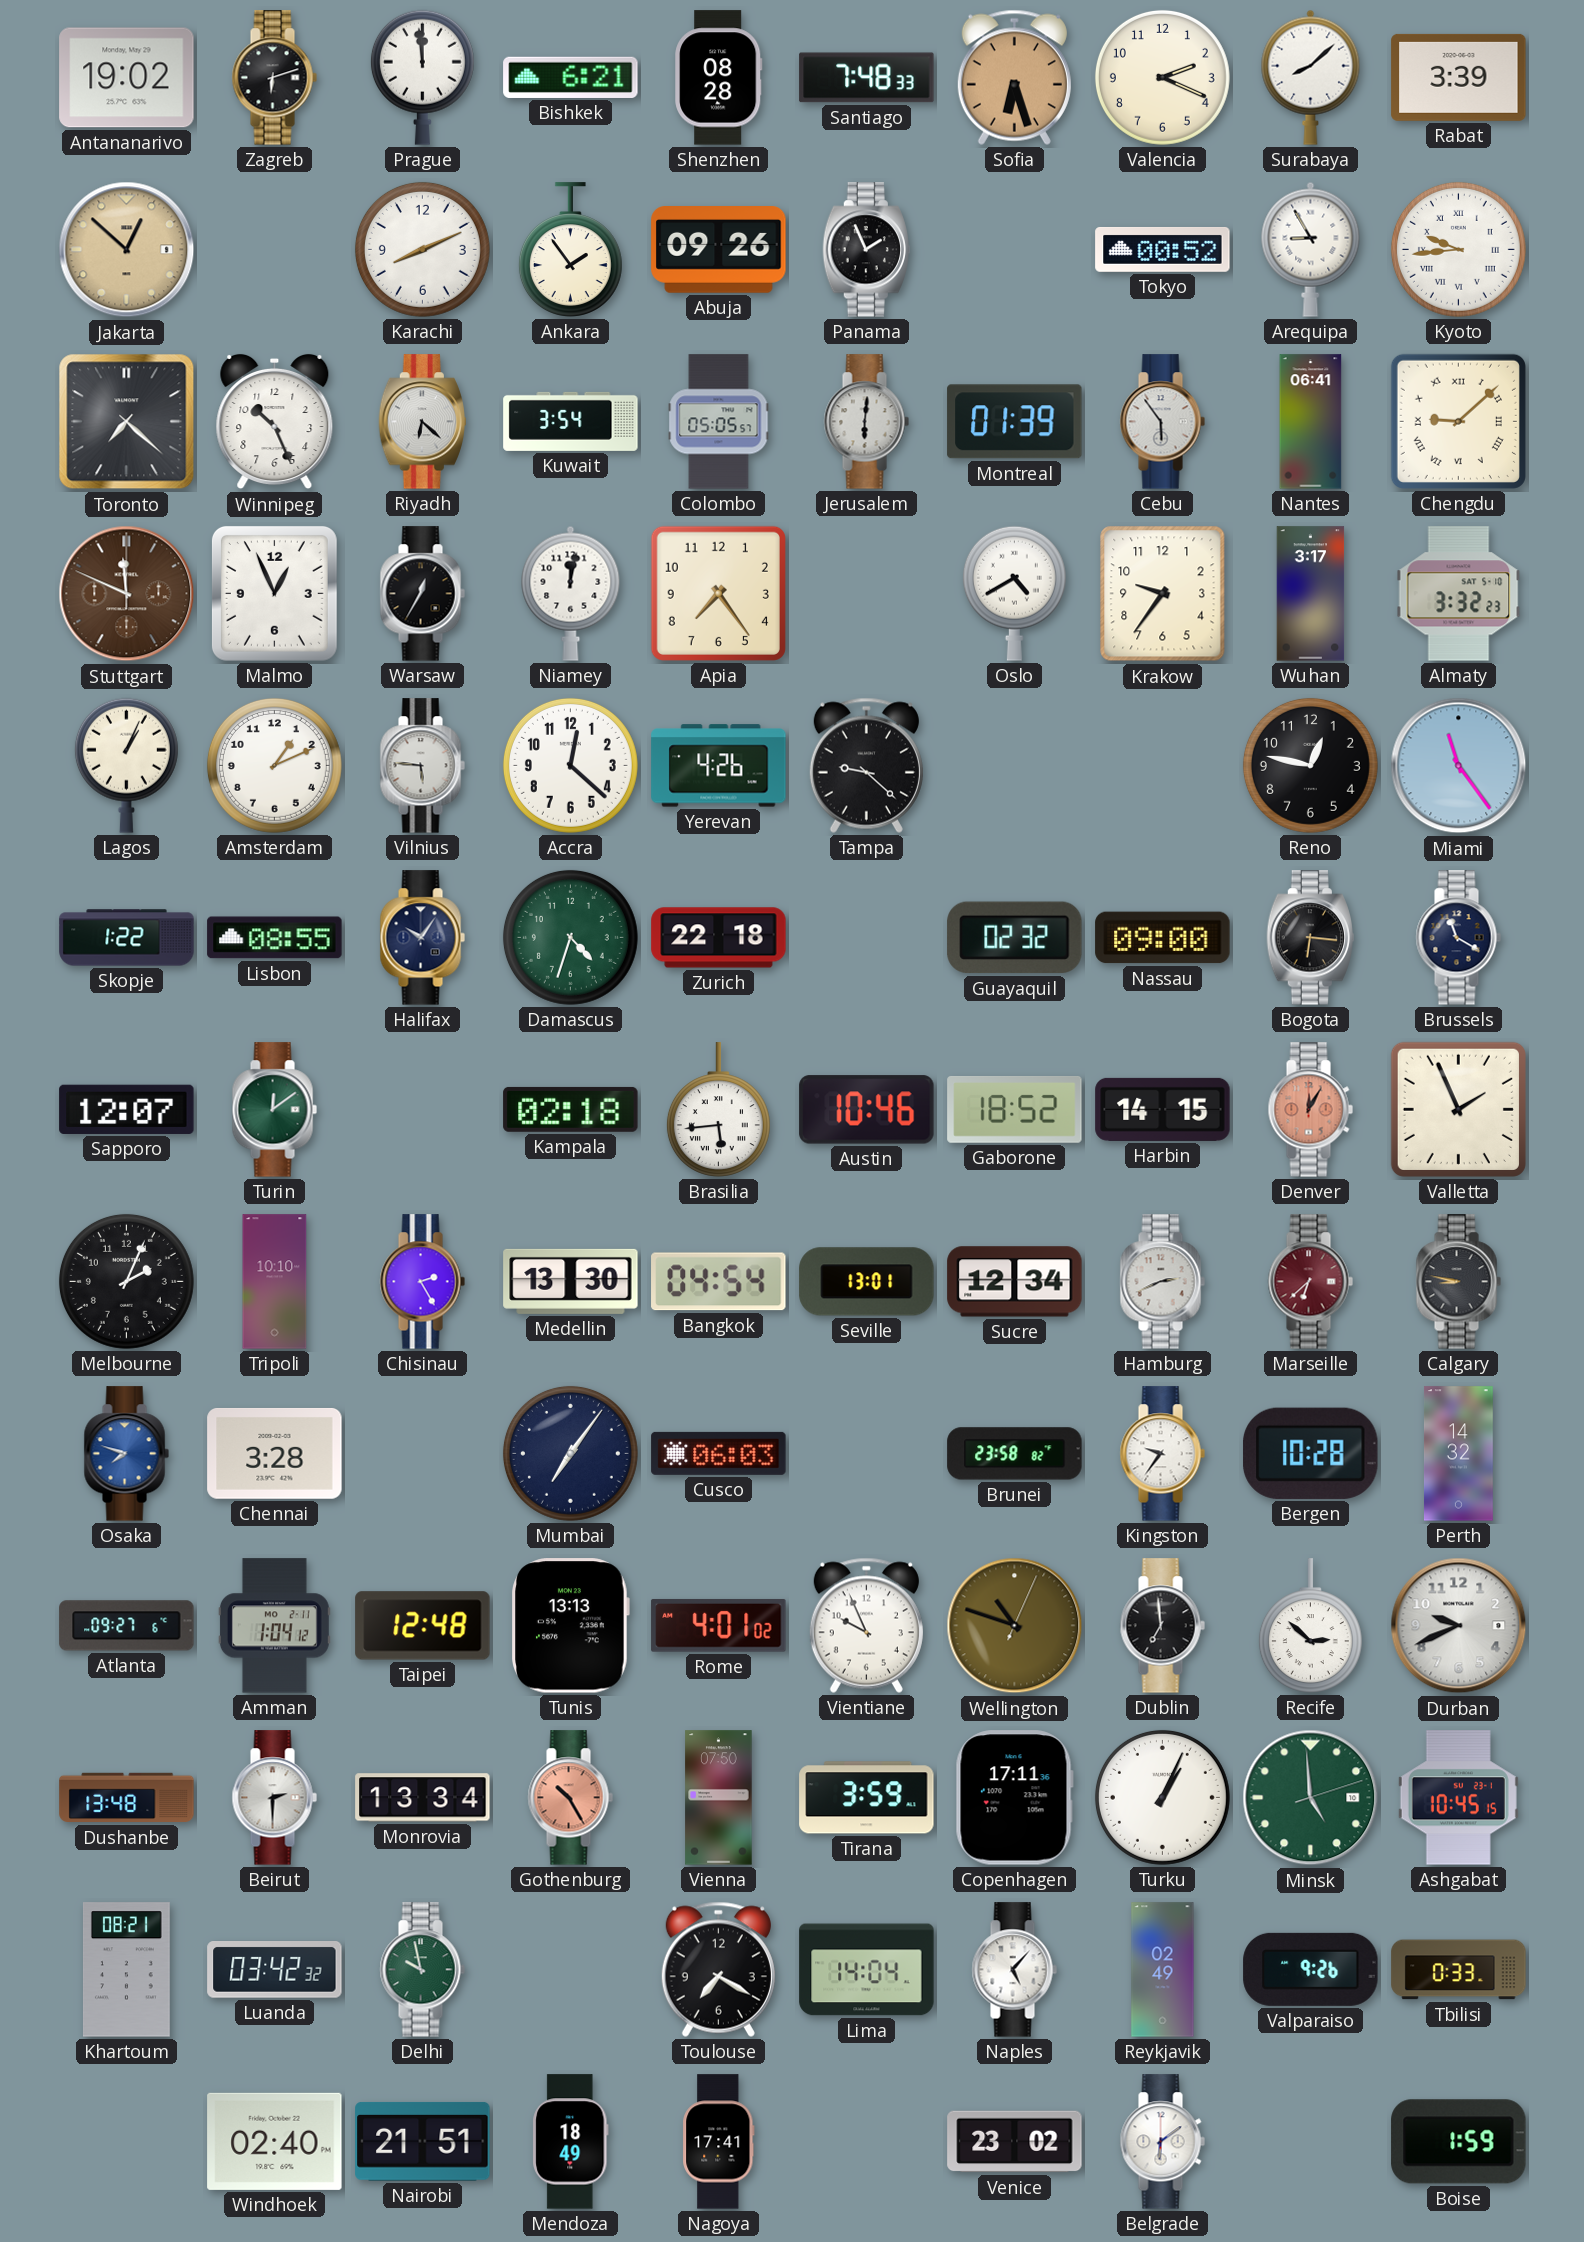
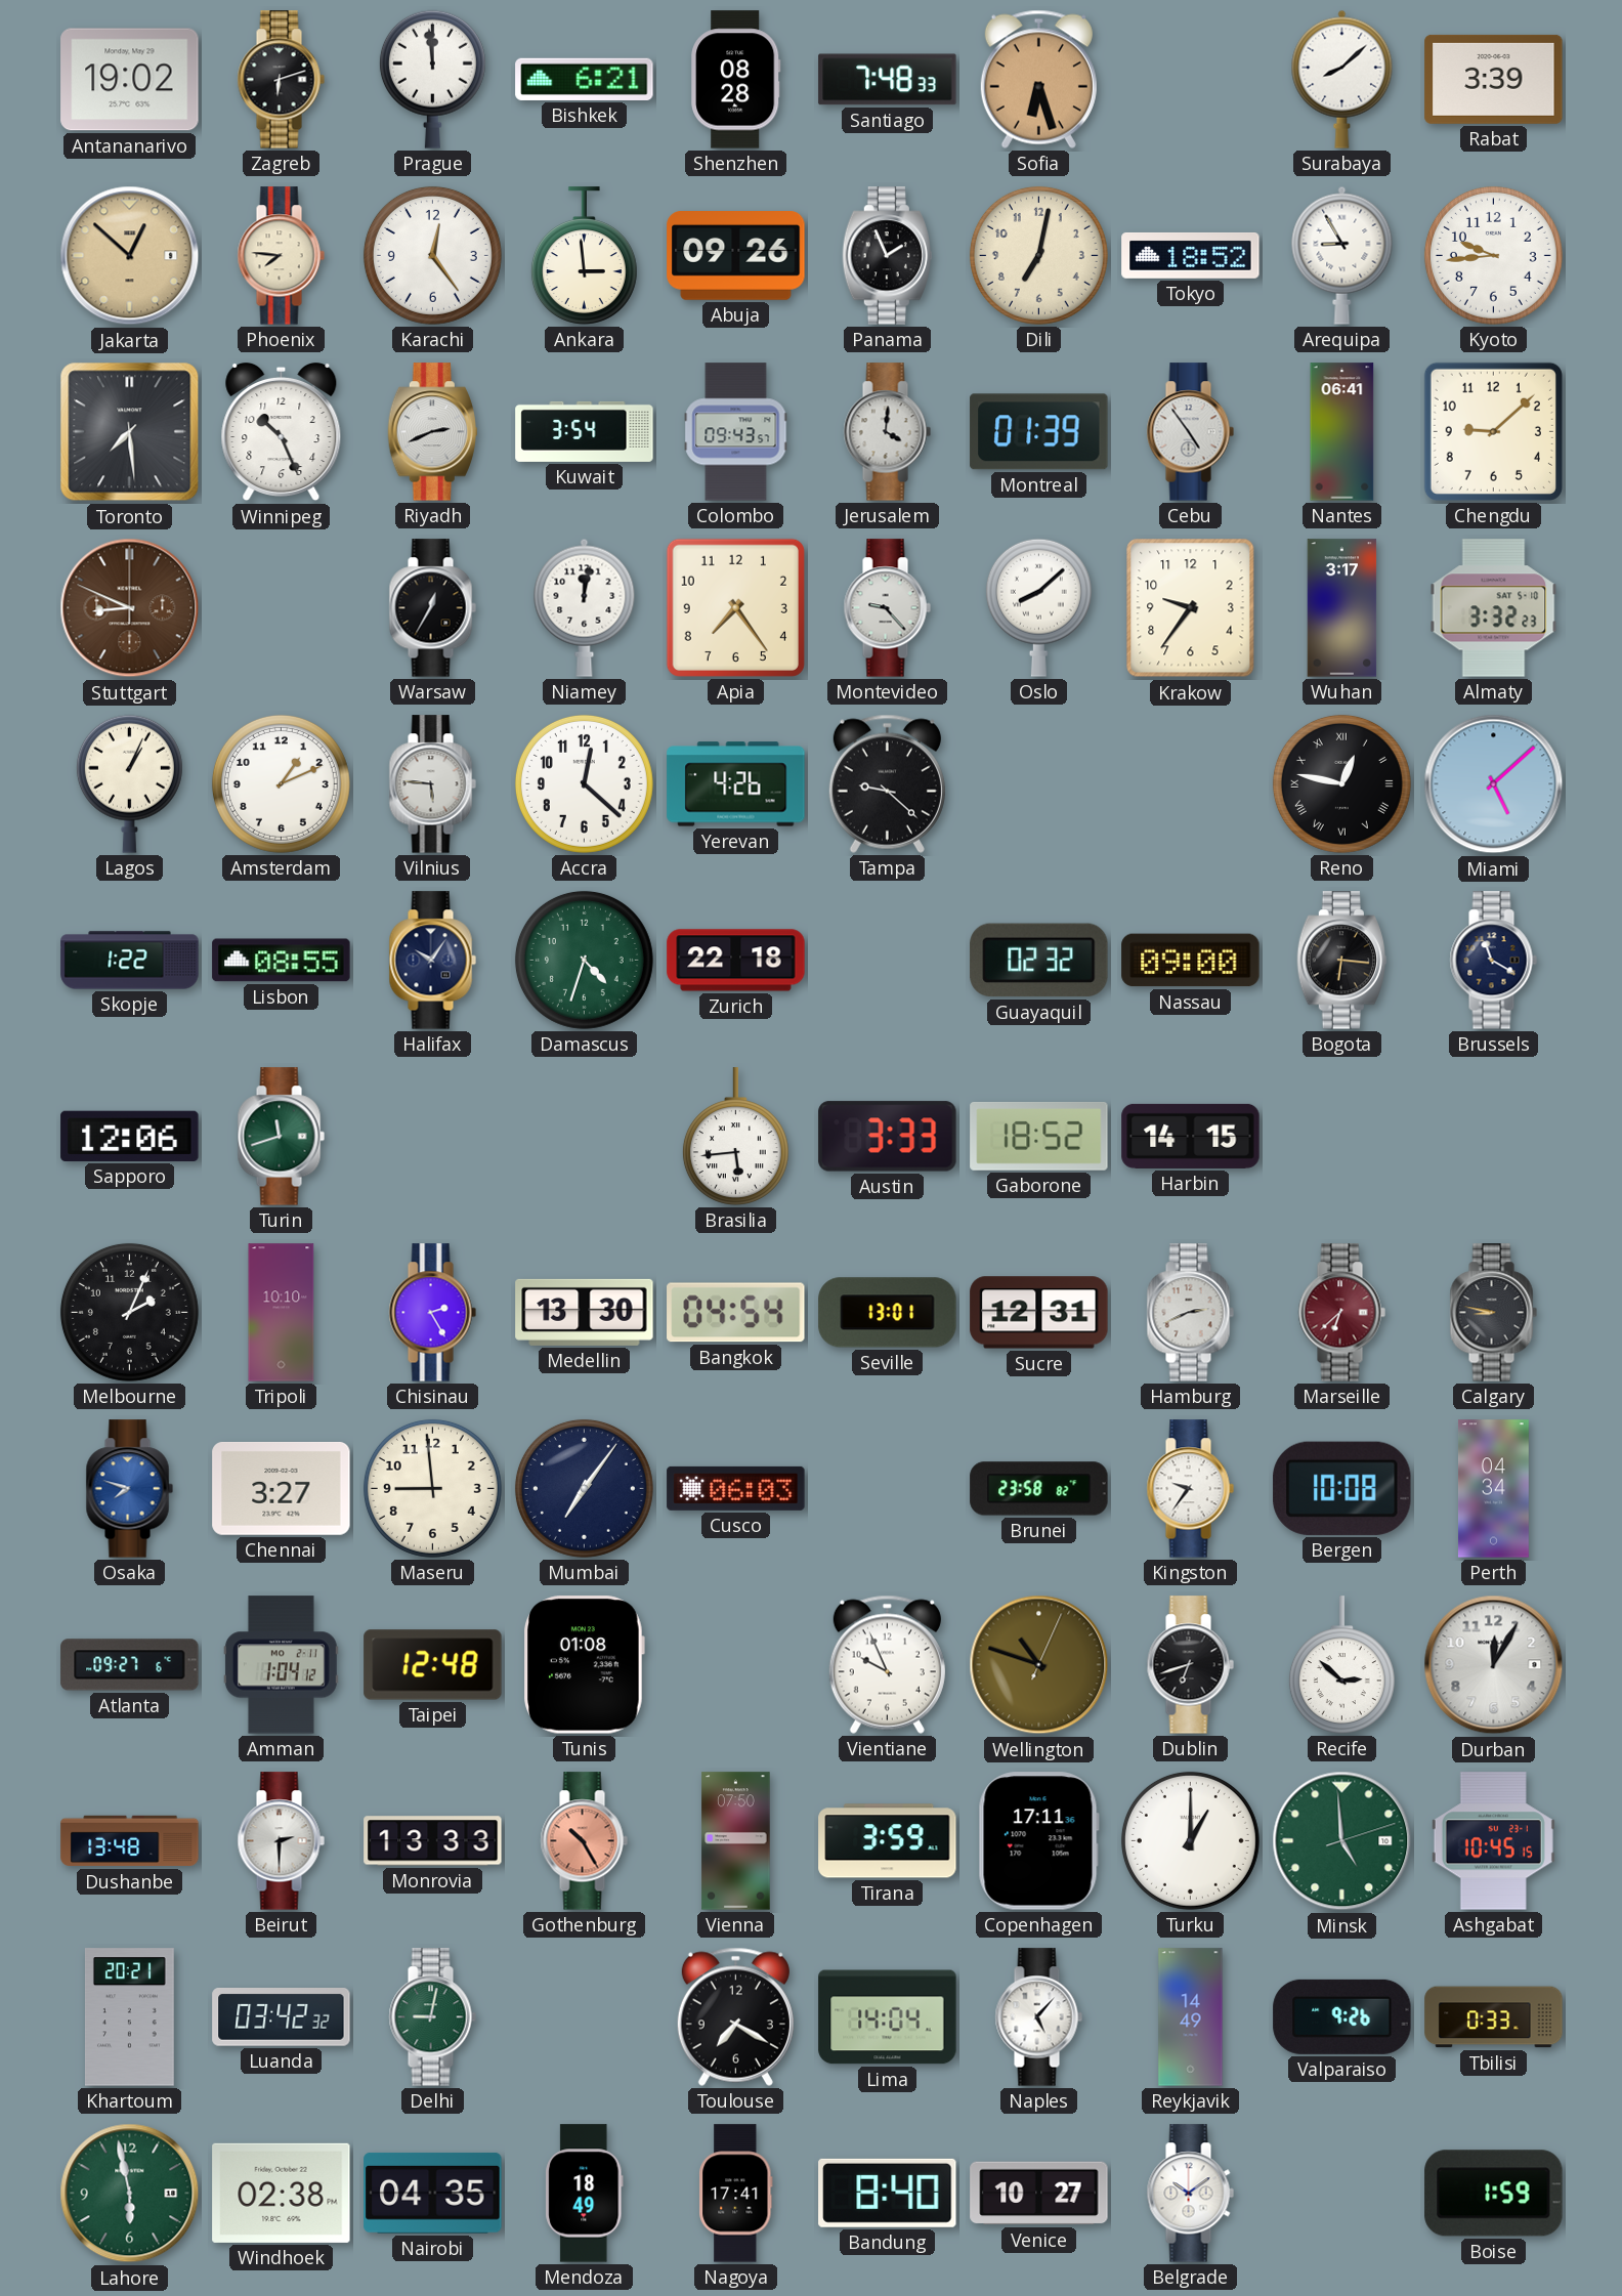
Valencia: 2:19 -> none (1162, 77)
Phoenix: none -> 7:46 (281, 256)
Karachi: 8:11 -> 12:24 (432, 255)
Ankara: 1:54 -> 2:59 (584, 256)
Dili: none -> 7:02 (1038, 255)
Tokyo: 00:52 -> 18:52 (1191, 255)
Kyoto numerals: Roman -> Arabic (1493, 255)
Toronto: 7:22 -> 7:29 (130, 432)
Riyadh: 6:22 -> 2:41 (432, 432)
Colombo: 05:05 -> 09:43 (736, 432)
Jerusalem: 6:01 -> 4:01 (887, 432)
Cebu: 5:54 -> 4:54 (1190, 432)
Chengdu numerals: Roman -> Arabic (1493, 431)
Stuttgart: 11:49 -> 8:49 (130, 608)
Malmo: 12:56 -> none (274, 593)
Montevideo: none -> 9:23 (887, 608)
Oslo: 4:40 -> 8:08 (1038, 607)
Reno numerals: Arabic -> Roman (1341, 783)
Miami: 11:24 -> 5:08 (1494, 784)
Sapporo: 12:07 -> 12:06 (130, 1136)
Turin: 12:09 -> 11:42 (281, 1137)
Kampala: 02:18 -> none (571, 1109)
Austin: 10:46 -> 3:33 (888, 1137)
Denver: 12:05 -> none (1310, 1110)
Valletta: 1:56 -> none (1458, 1109)
Sucre: 12:34 -> 12:31 (1039, 1313)
Chennai: 3:28 -> 3:27 (282, 1488)
Maseru: none -> 8:59 (432, 1488)
Bergen: 10:28 -> 10:08 (1342, 1488)
Perth: 14:32 -> 04:34 (1493, 1489)
Tunis: 13:13 -> 01:08 (584, 1665)
Rome: 4:01 -> none (719, 1626)
Dublin: 6:59 -> 6:42 (1190, 1665)
Durban: 9:41 -> 12:05 (1494, 1665)
Monrovia: 13:34 -> 13:33 (433, 1841)
Turku: 1:04 -> 1:00 (1190, 1840)
Khartoum: 08:21 -> 20:21 (129, 2017)
Delhi: 9:58 -> 9:02 (432, 2017)
Reykjavik: 02:49 -> 14:49 (1191, 2017)
Lahore: none -> 5:58 (130, 2194)
Windhoek: 02:40 -> 02:38 (282, 2193)
Nairobi: 21:51 -> 04:35 (433, 2193)
Bandung: none -> 8:40 (888, 2193)
Venice: 23:02 -> 10:27 (1039, 2194)
Belgrade: 6:09 -> 10:09 (1190, 2194)
